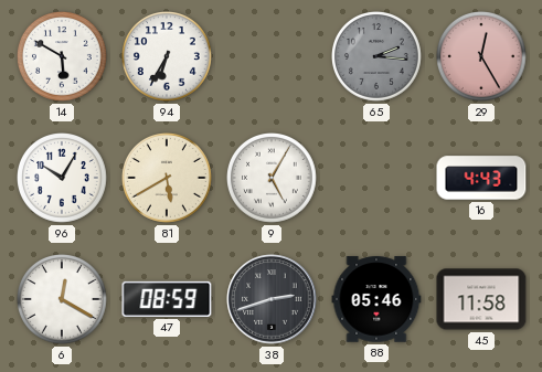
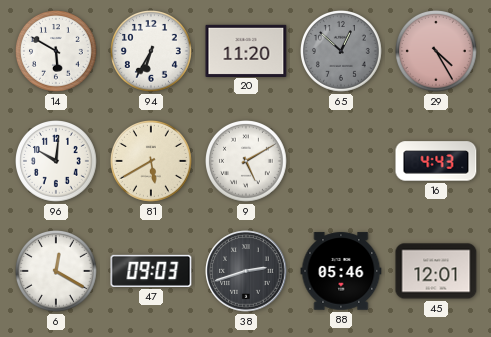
20: none -> 11:20 (246, 50)
65: 2:16 -> 12:52 (342, 52)
29: 12:25 -> 4:25 (437, 52)
96: 10:05 -> 10:01 (57, 162)
9: 5:05 -> 5:10 (247, 162)
47: 08:59 -> 09:03 (151, 271)
45: 11:58 -> 12:01 (436, 271)
